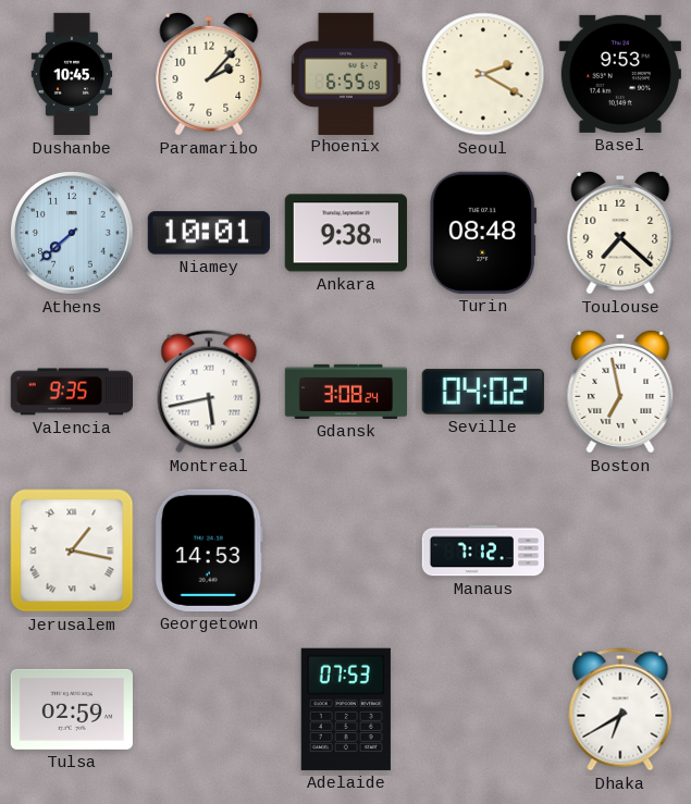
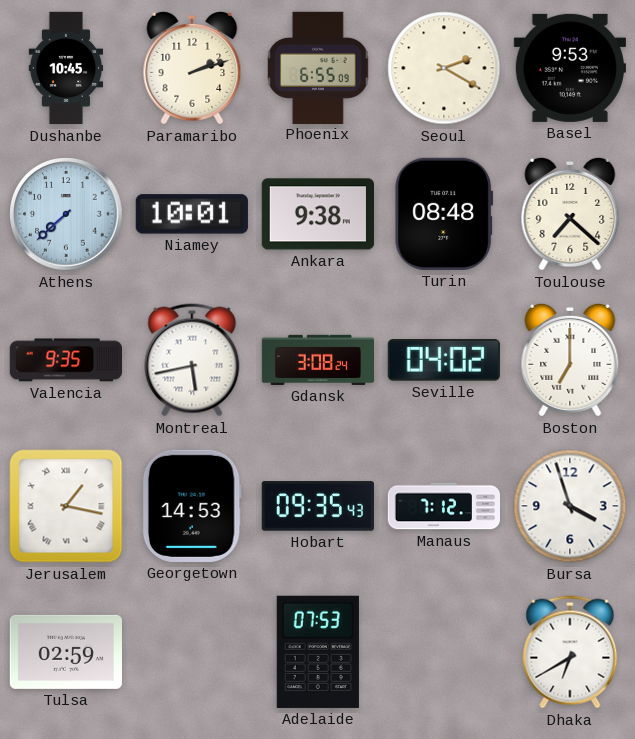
Paramaribo: 2:07 -> 2:12 (192, 68)
Boston: 6:58 -> 7:00 (570, 360)
Hobart: none -> 09:35 (318, 506)
Bursa: none -> 3:57 (570, 506)
